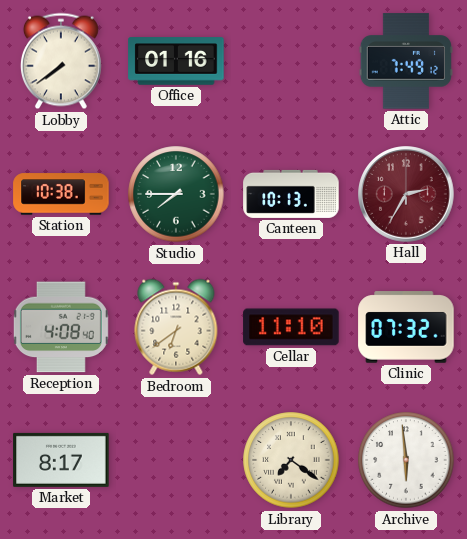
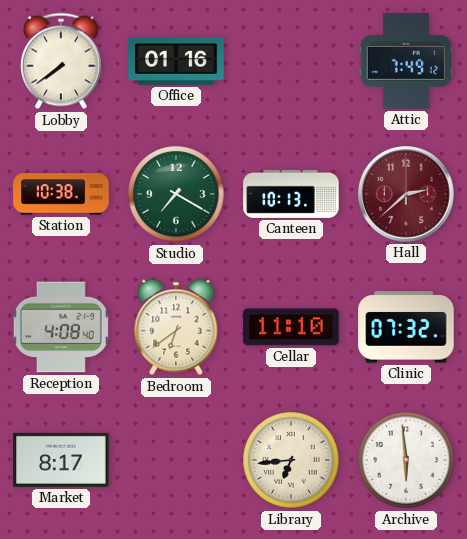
Studio: 7:45 -> 7:20 (176, 194)
Hall: 2:35 -> 2:38 (406, 194)
Library: 7:21 -> 6:44 (291, 460)
